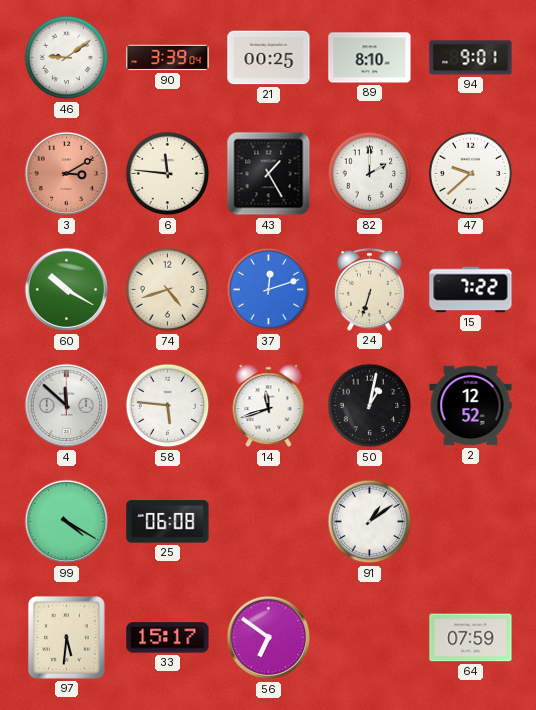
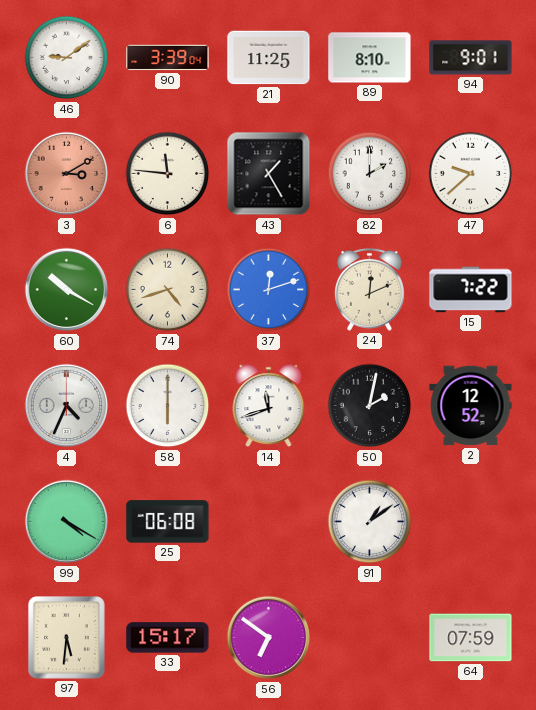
21: 00:25 -> 11:25 (269, 58)
24: 6:33 -> 12:11 (369, 289)
4: 11:52 -> 4:34 (67, 406)
58: 5:46 -> 6:00 (168, 406)
50: 1:02 -> 2:02 (370, 406)
